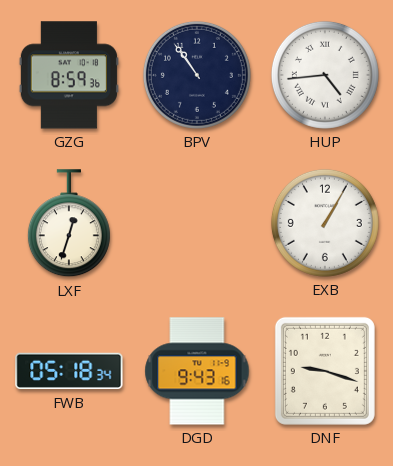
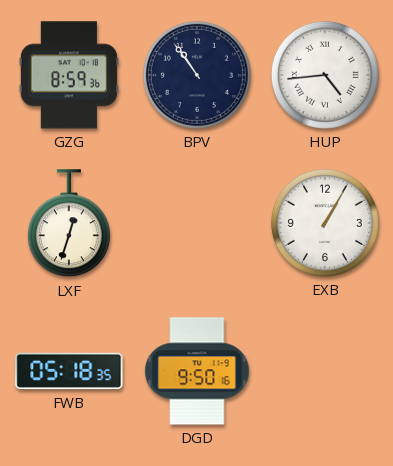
FWB: 05:18:34 -> 05:18:35 (69, 371)
DGD: 9:43 -> 9:50 (197, 371)
DNF: 9:18 -> none (325, 371)
